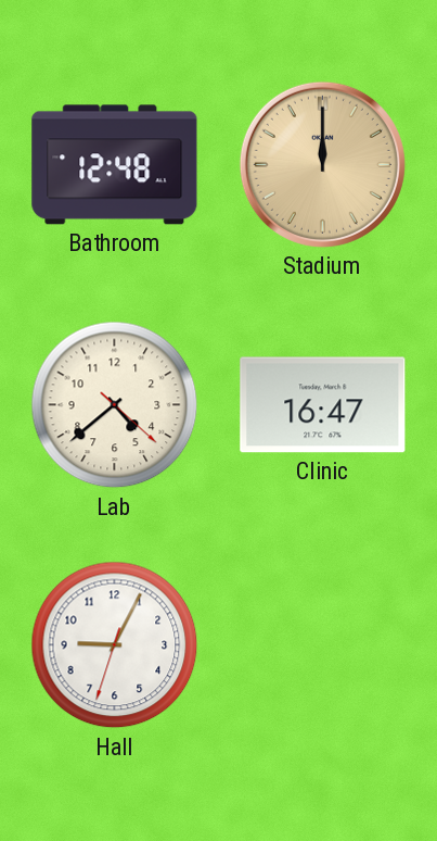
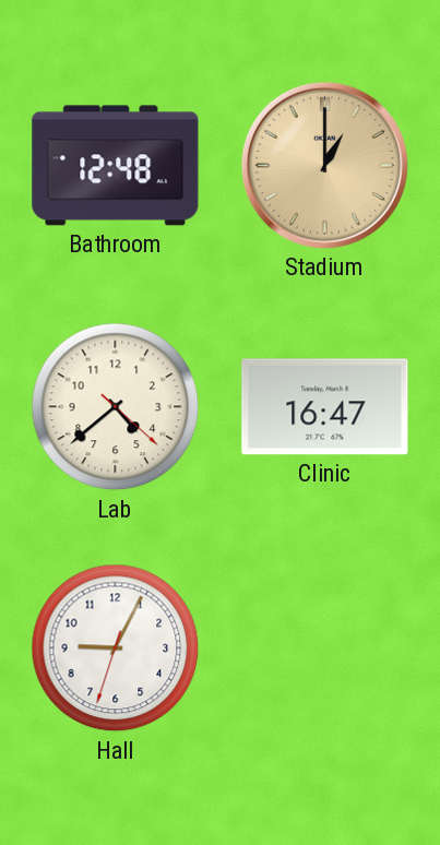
Stadium: 12:00 -> 1:00 (324, 165)
